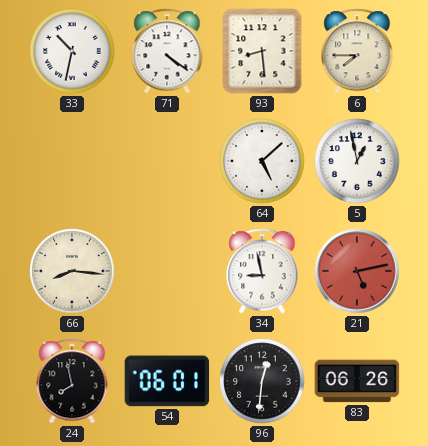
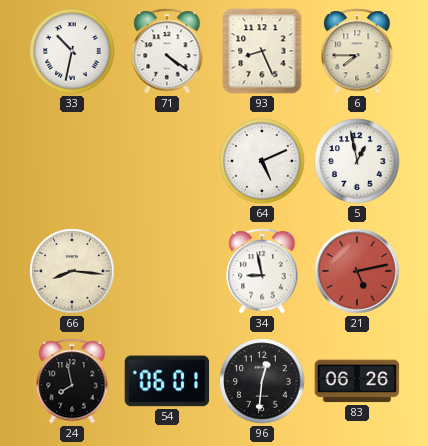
93: 8:29 -> 8:26 (262, 51)
64: 5:08 -> 5:11 (262, 161)
